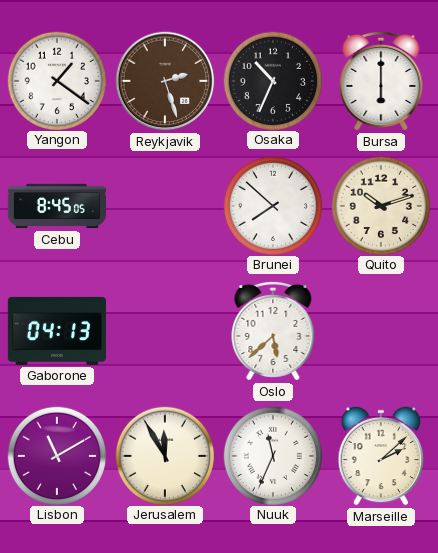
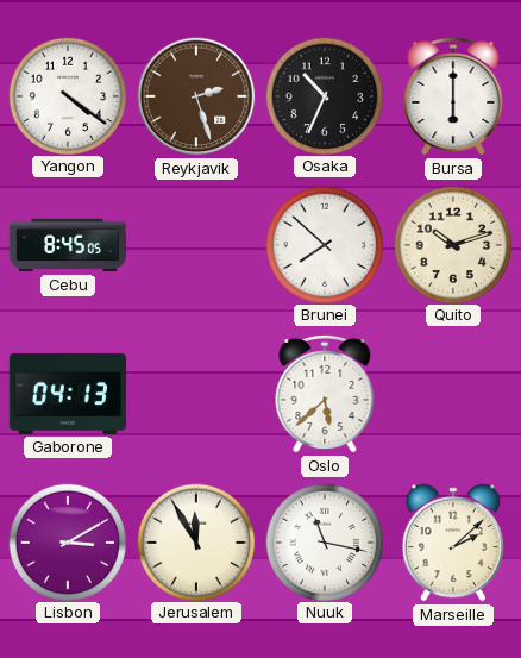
Yangon: 1:21 -> 4:21 (67, 95)
Lisbon: 11:10 -> 3:10 (67, 541)
Nuuk: 11:34 -> 11:17 (324, 541)
